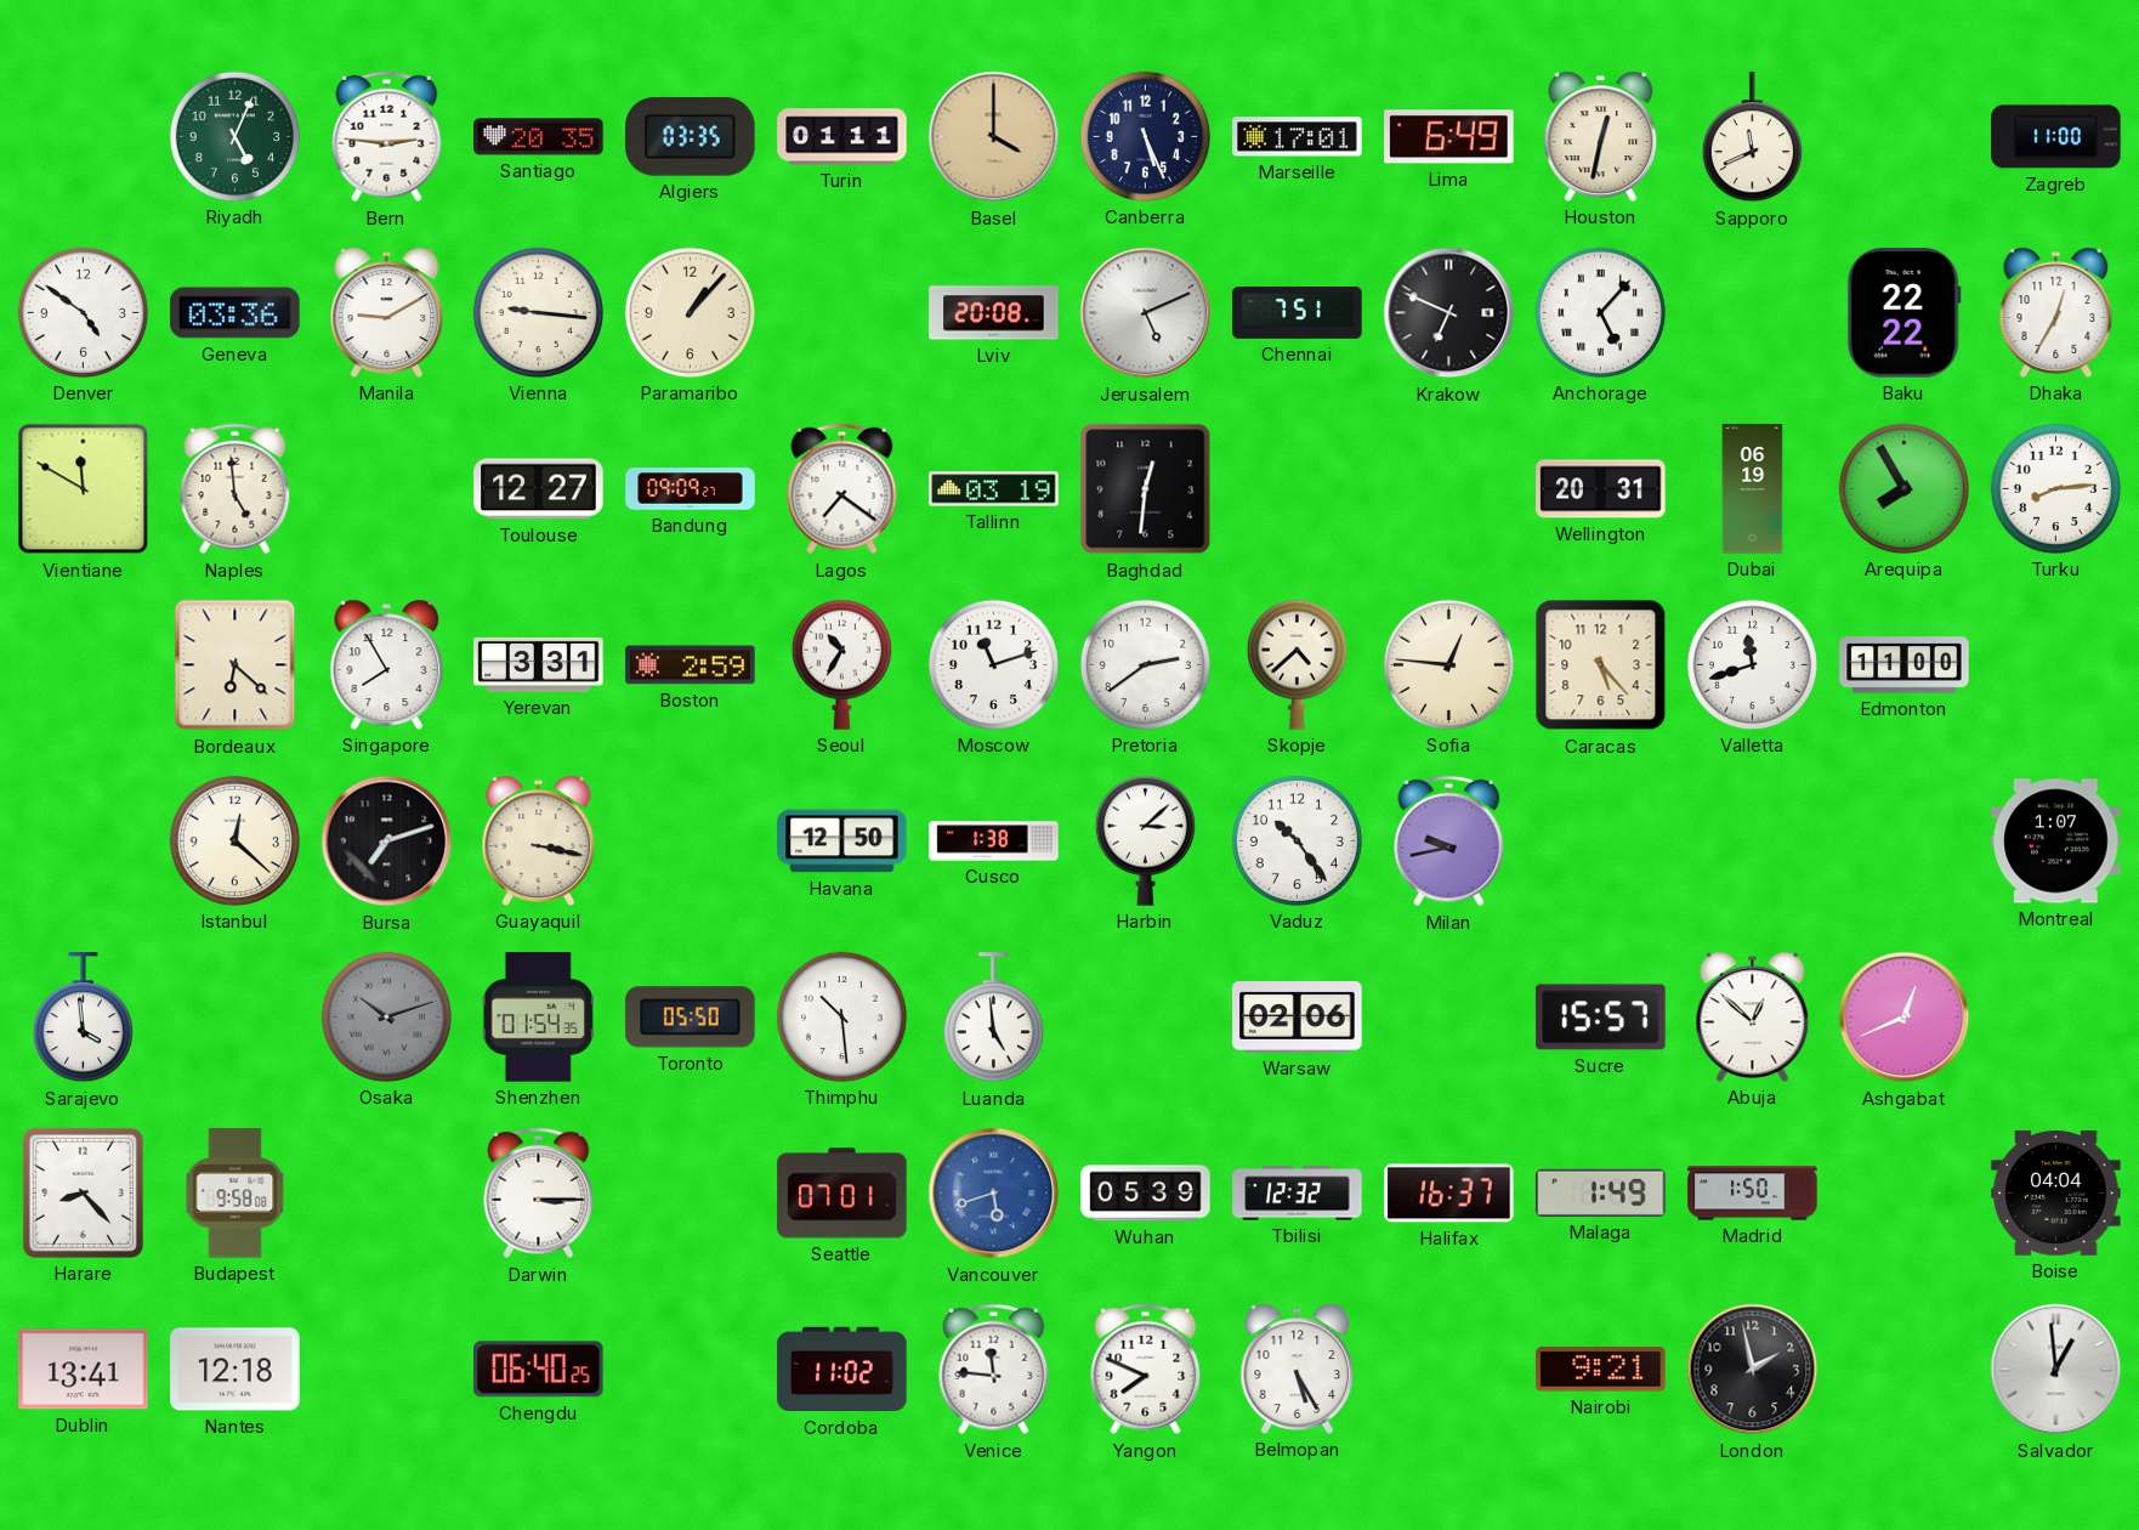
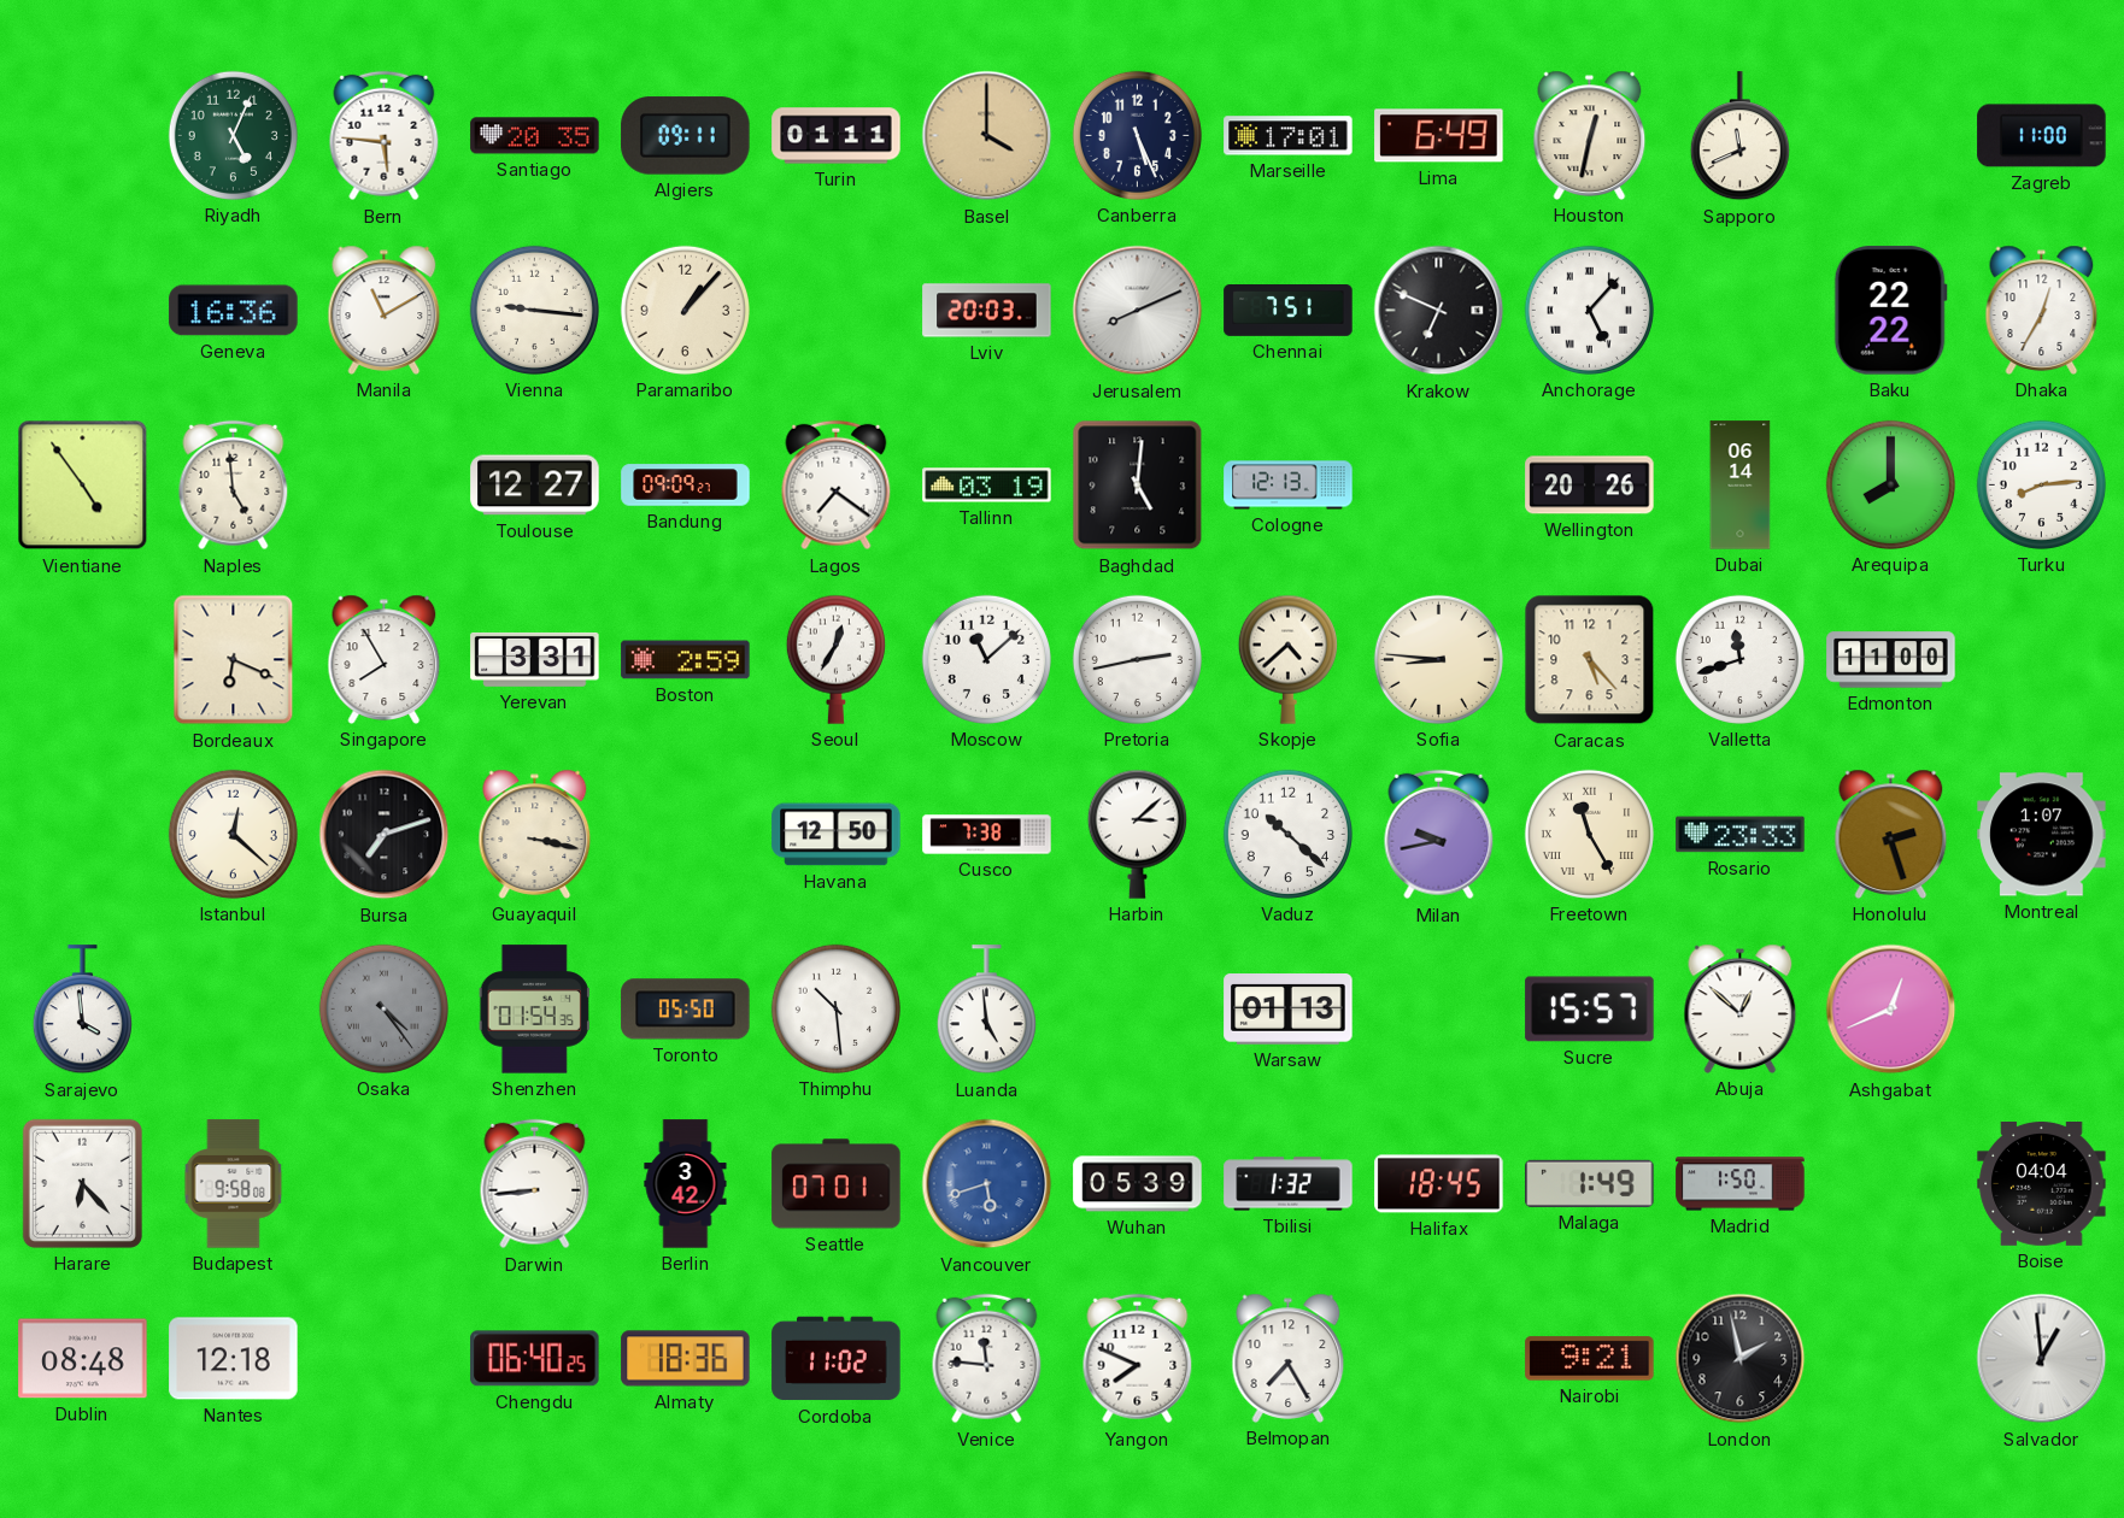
Bern: 2:46 -> 5:46 (385, 136)
Algiers: 03:35 -> 09:11 (686, 136)
Denver: 4:51 -> none (83, 312)
Geneva: 03:36 -> 16:36 (234, 311)
Manila: 9:10 -> 11:10 (385, 310)
Lviv: 20:08 -> 20:03 (987, 311)
Jerusalem: 5:11 -> 8:11 (1138, 311)
Vientiane: 11:50 -> 4:54 (83, 486)
Baghdad: 12:31 -> 5:01 (1138, 486)
Cologne: none -> 12:13 (1289, 486)
Wellington: 20:31 -> 20:26 (1590, 486)
Dubai: 06:19 -> 06:14 (1741, 486)
Arequipa: 7:55 -> 8:00 (1890, 484)
Bordeaux: 6:22 -> 6:19 (234, 660)
Seoul: 10:35 -> 12:35 (835, 659)
Moscow: 11:12 -> 11:08 (986, 659)
Pretoria: 2:39 -> 2:43 (1137, 659)
Sofia: 12:46 -> 8:46 (1438, 659)
Cusco: 1:38 -> 7:38 (987, 835)
Vaduz: 10:24 -> 10:22 (1287, 834)
Freetown: none -> 11:25 (1589, 834)
Rosario: none -> 23:33 (1741, 835)
Honolulu: none -> 2:27 (1891, 834)
Osaka: 10:12 -> 4:24 (383, 1008)
Warsaw: 02:06 -> 01:13 (1289, 1010)
Harare: 8:23 -> 6:23 (82, 1183)
Darwin: 3:15 -> 8:44 (535, 1184)
Berlin: none -> 3:42 (686, 1184)
Tbilisi: 12:32 -> 1:32 (1289, 1184)
Halifax: 16:37 -> 18:45 (1439, 1184)
Dublin: 13:41 -> 08:48 (83, 1359)
Almaty: none -> 18:36 (686, 1359)
Belmopan: 5:25 -> 7:25 (1289, 1358)
